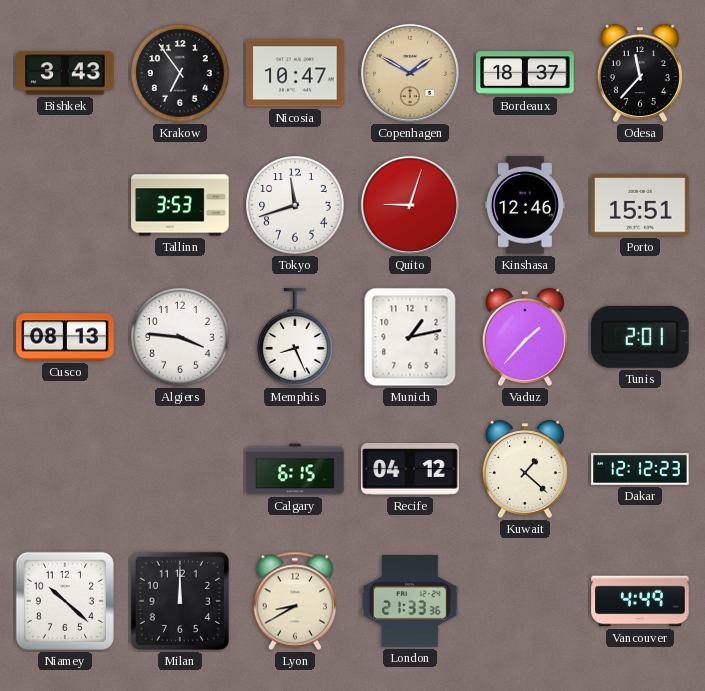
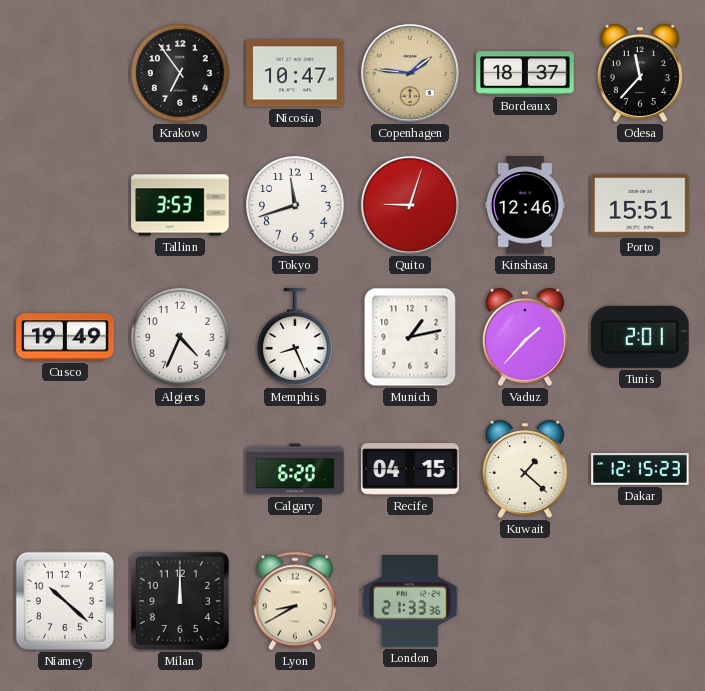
Bishkek: 3:43 -> none (65, 73)
Copenhagen: 1:50 -> 1:46 (410, 73)
Cusco: 08:13 -> 19:49 (65, 337)
Algiers: 3:46 -> 4:34 (180, 337)
Calgary: 6:15 -> 6:20 (295, 469)
Recife: 04:12 -> 04:15 (410, 469)
Dakar: 12:12 -> 12:15 (640, 469)
Vancouver: 4:49 -> none (640, 601)
